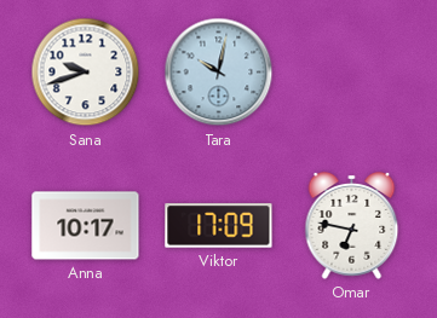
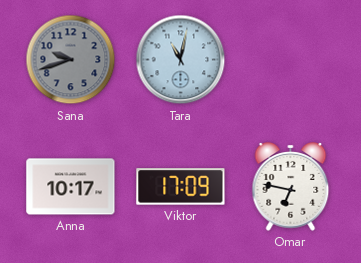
Sana dial: white -> grey (71, 60)
Tara: 10:02 -> 11:02 (181, 60)
